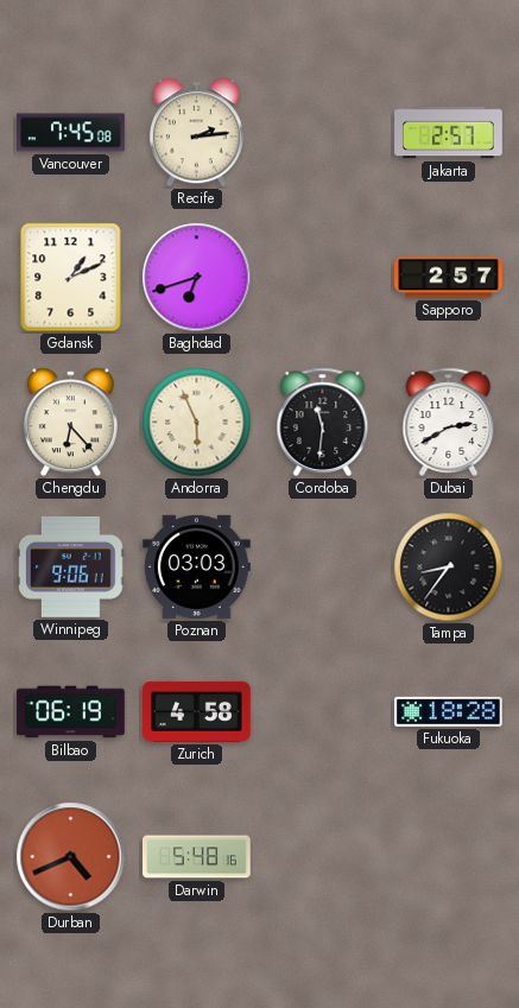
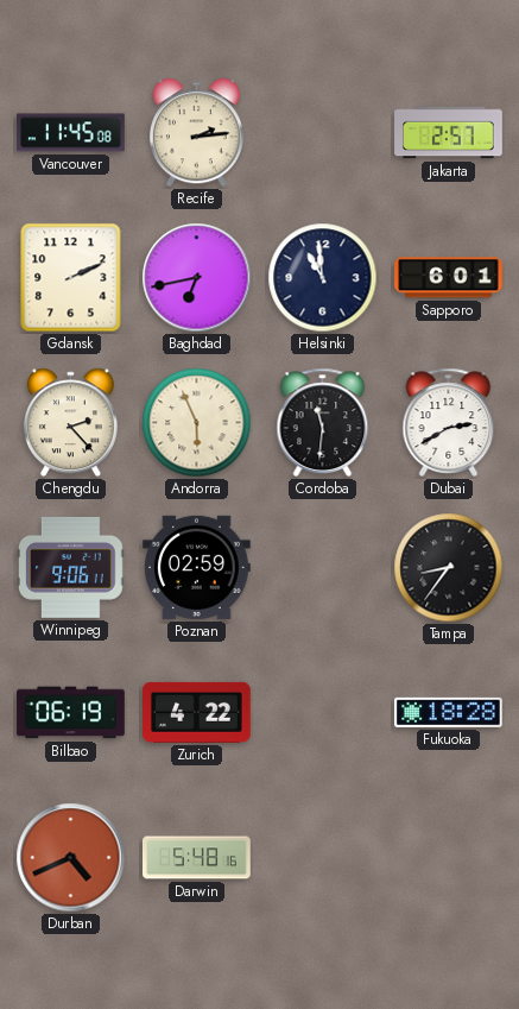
Vancouver: 7:45 -> 11:45 (71, 133)
Gdansk: 1:11 -> 2:11 (71, 278)
Baghdad: 6:42 -> 6:43 (197, 278)
Helsinki: none -> 10:59 (323, 278)
Sapporo: 2:57 -> 6:01 (449, 278)
Chengdu: 6:23 -> 2:23 (70, 423)
Poznan: 03:03 -> 02:59 (197, 567)
Zurich: 4:58 -> 4:22 (197, 712)
